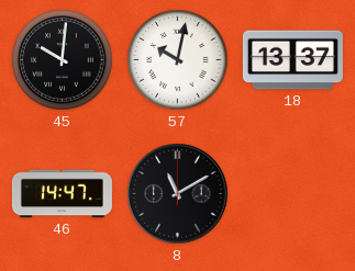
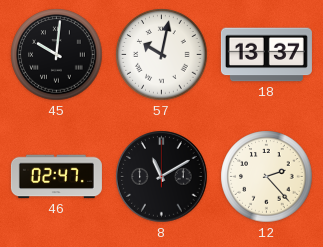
46: 14:47 -> 02:47 (56, 177)
12: none -> 2:23 (267, 177)
